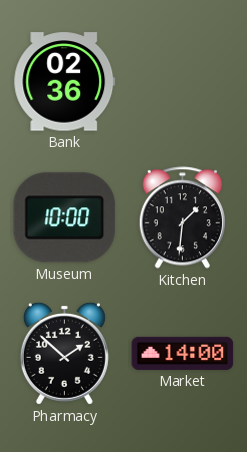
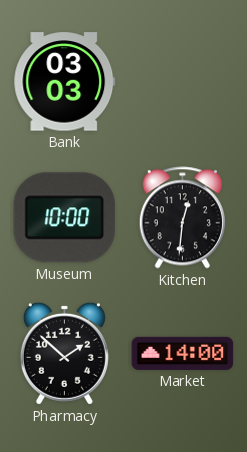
Bank: 02:36 -> 03:03 (65, 82)
Kitchen: 1:31 -> 12:31 (182, 218)
